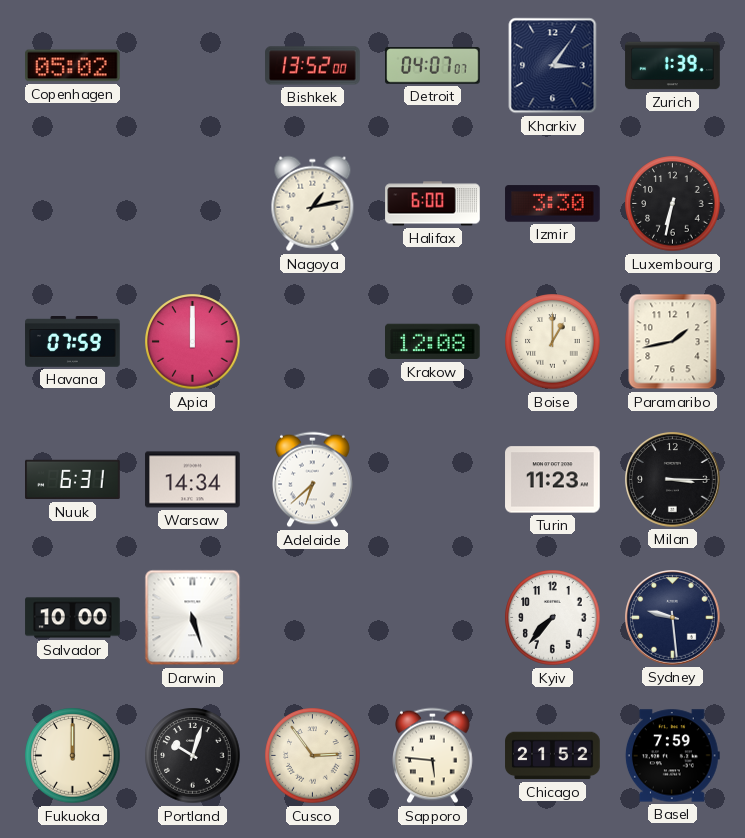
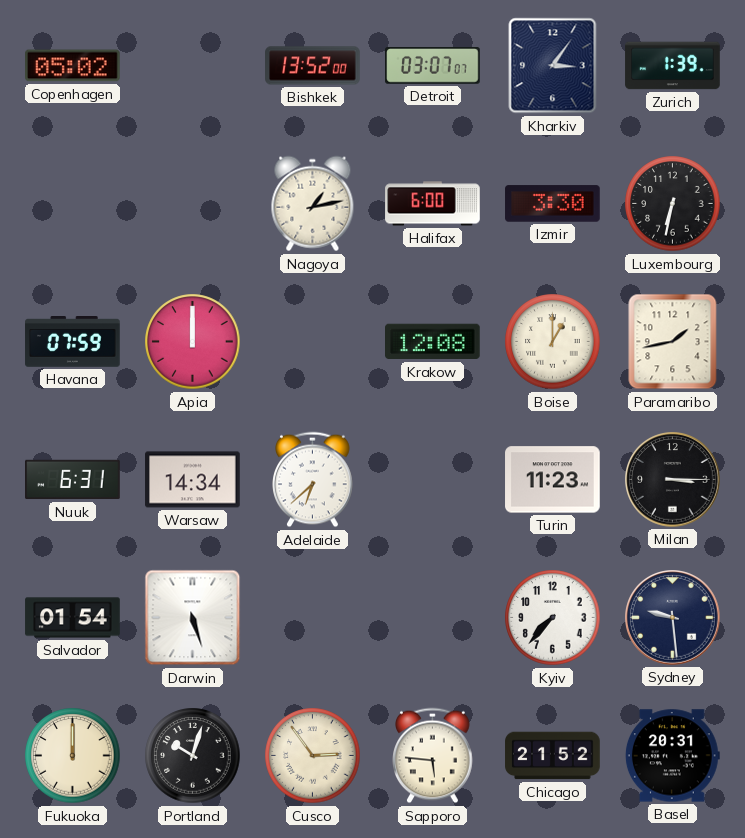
Detroit: 04:07 -> 03:07 (433, 66)
Salvador: 10:00 -> 01:54 (73, 618)
Basel: 7:59 -> 20:31 (672, 756)
